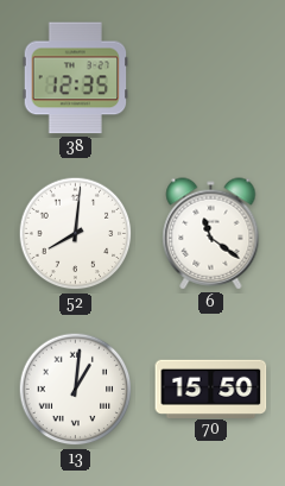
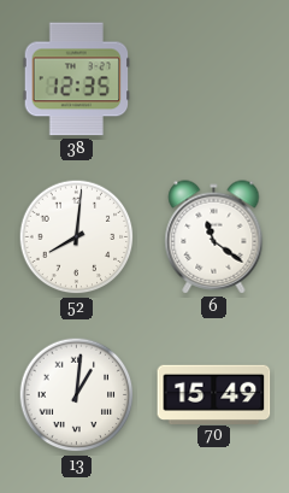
70: 15:50 -> 15:49 (214, 394)
